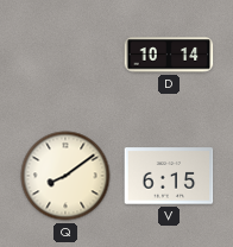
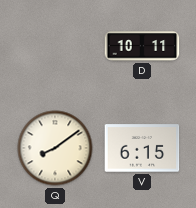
D: 10:14 -> 10:11 (142, 46)
